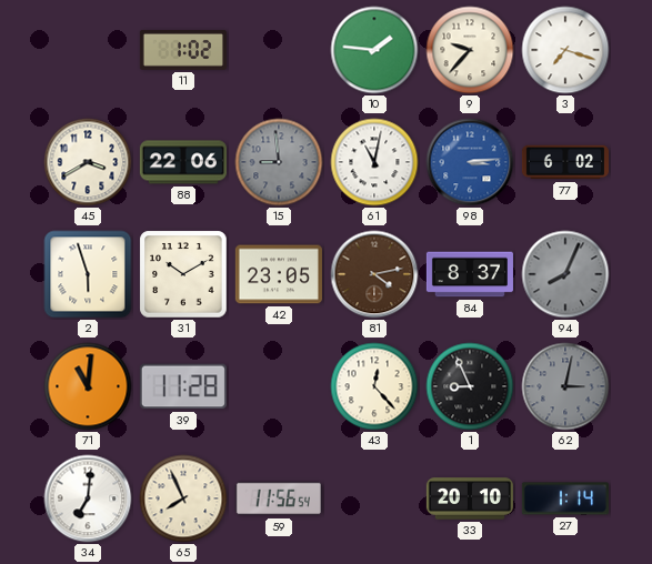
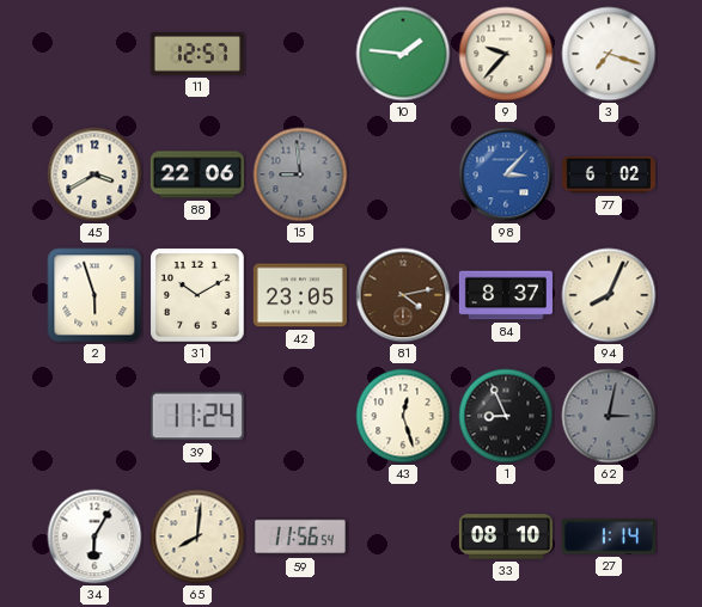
11: 1:02 -> 12:57 (197, 54)
61: 11:02 -> none (374, 162)
98: 3:14 -> 3:07 (506, 174)
94 dial: grey -> cream (609, 295)
71: 11:01 -> none (88, 386)
39: 11:28 -> 11:24 (197, 416)
43: 12:23 -> 12:27 (403, 416)
34: 7:01 -> 6:05 (94, 537)
65: 7:56 -> 8:01 (197, 537)
33: 20:10 -> 08:10 (506, 537)
